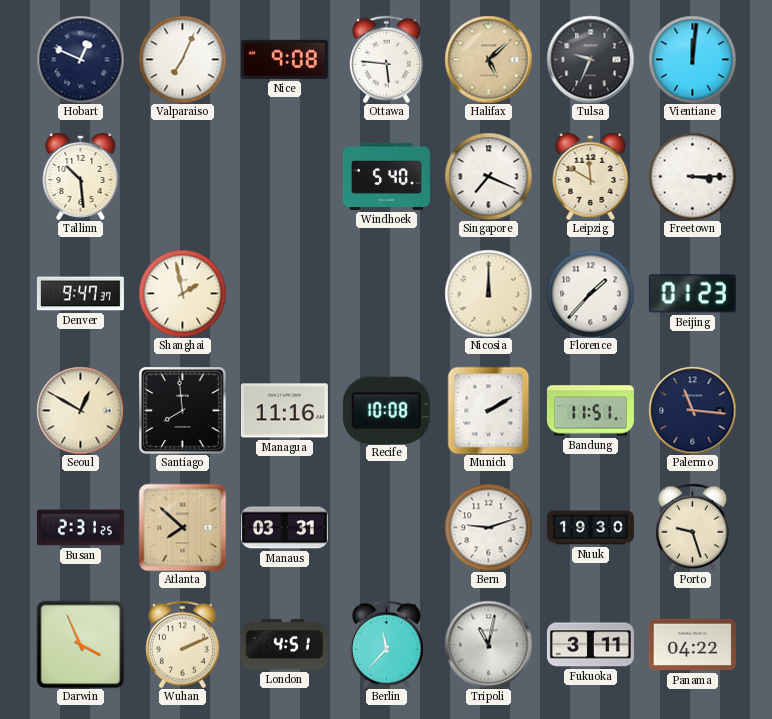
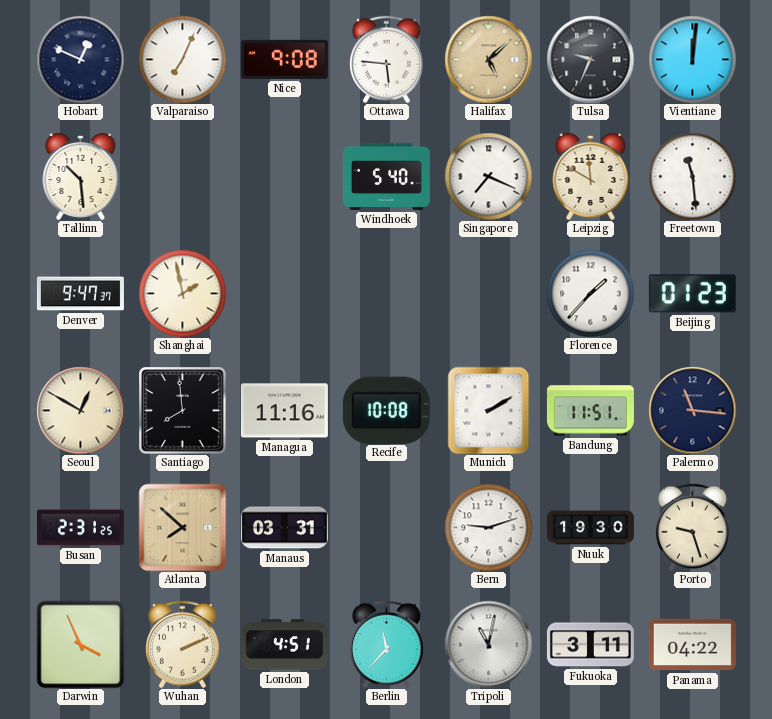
Freetown: 3:15 -> 11:29 (692, 176)
Nicosia: 12:00 -> none (488, 293)
